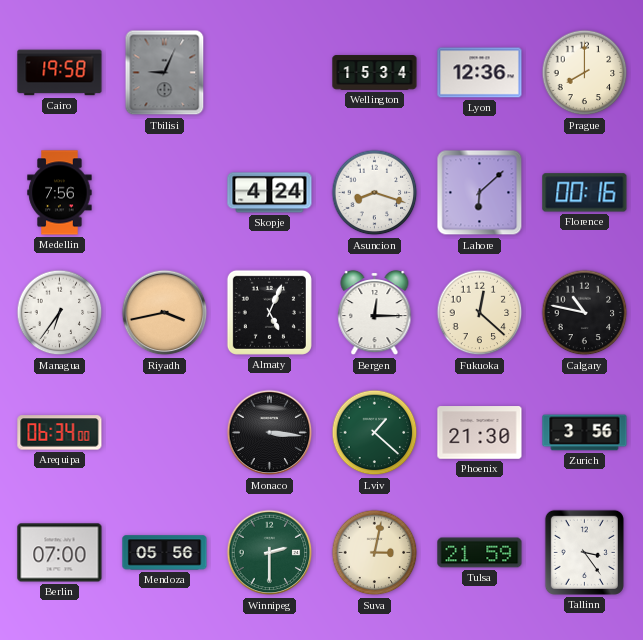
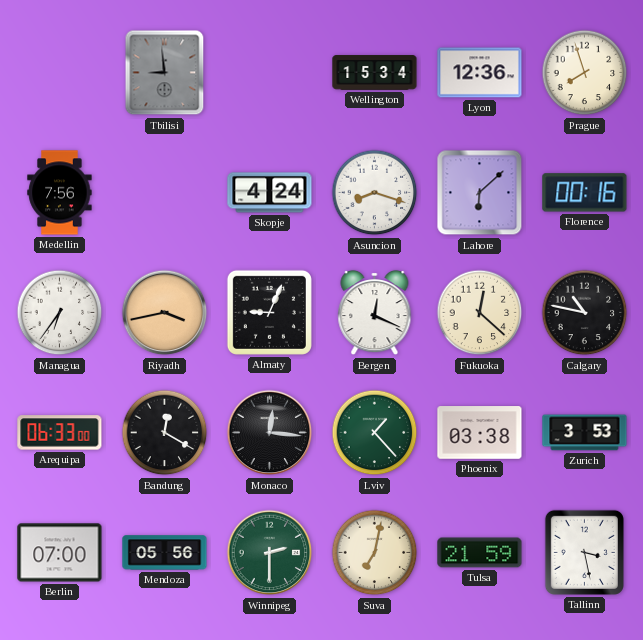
Cairo: 19:58 -> none (60, 73)
Tbilisi: 9:04 -> 8:59 (165, 73)
Prague: 8:00 -> 7:57 (585, 73)
Almaty: 5:04 -> 9:04 (269, 312)
Bergen: 12:15 -> 12:19 (375, 313)
Arequipa: 06:34 -> 06:33 (60, 433)
Bandung: none -> 12:20 (165, 433)
Monaco: 3:16 -> 12:16 (270, 433)
Lviv: 1:22 -> 1:23 (375, 433)
Phoenix: 21:30 -> 03:38 (480, 433)
Zurich: 3:56 -> 3:53 (585, 433)
Suva: 3:02 -> 7:02 (375, 553)
Tallinn: 3:24 -> 3:28 (584, 552)
